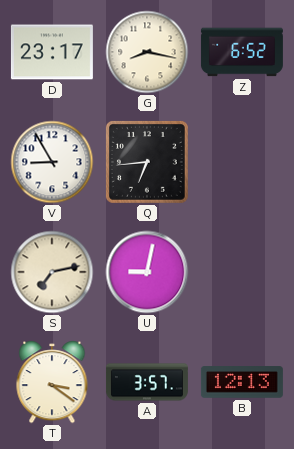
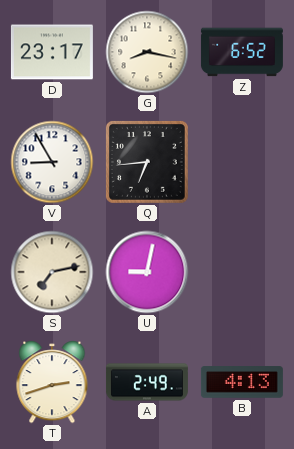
T: 3:21 -> 2:42 (52, 382)
A: 3:57 -> 2:49 (147, 382)
B: 12:13 -> 4:13 (242, 382)
